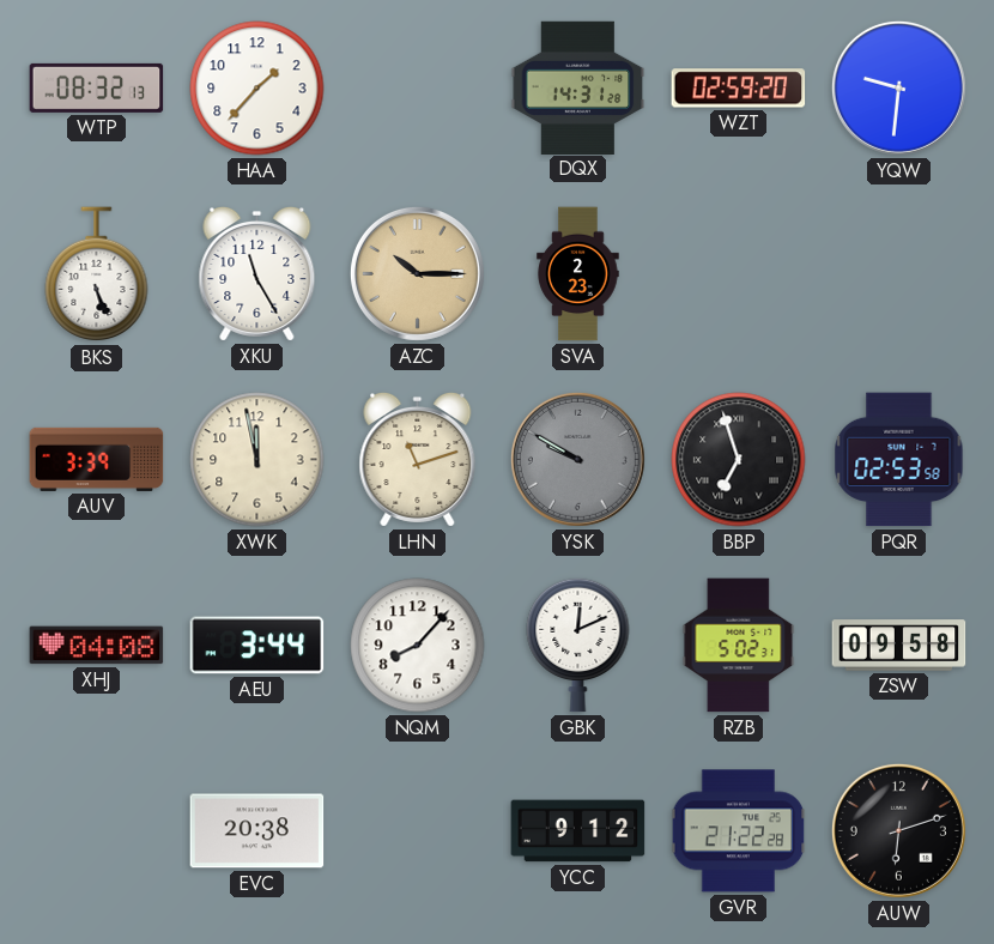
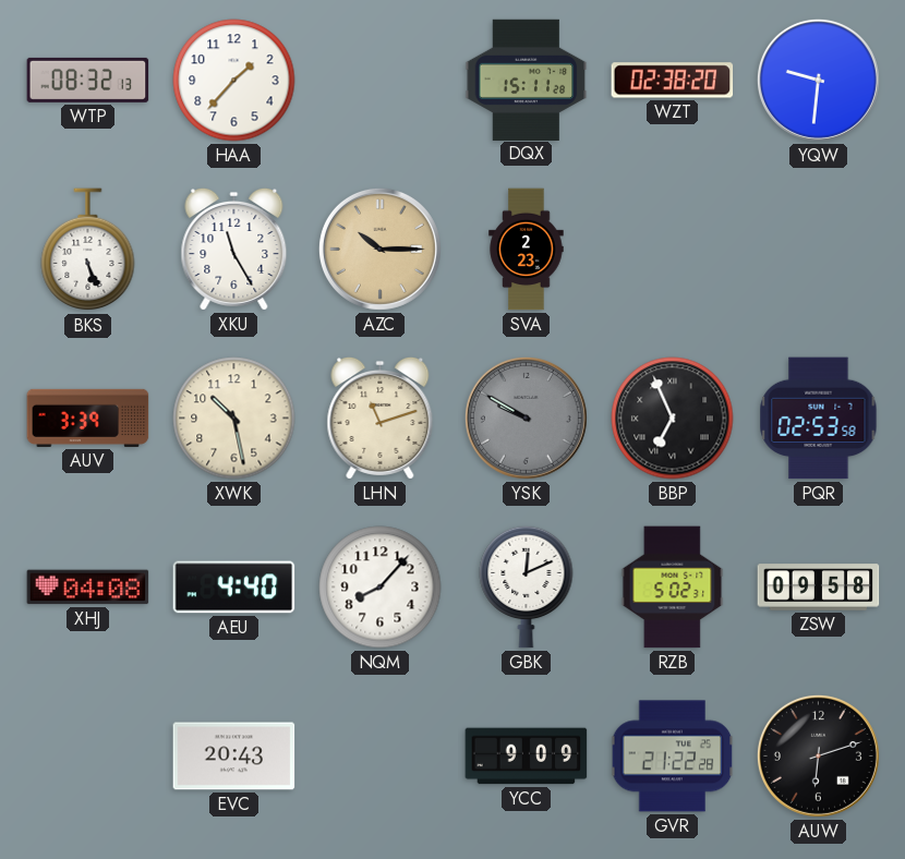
DQX: 14:31 -> 15:11 (527, 80)
WZT: 02:59 -> 02:38 (673, 81)
XWK: 11:58 -> 10:28 (234, 419)
BBP: 6:57 -> 6:56 (673, 419)
AEU: 3:44 -> 4:40 (234, 588)
EVC: 20:38 -> 20:43 (234, 757)
YCC: 9:12 -> 9:09 (527, 757)
